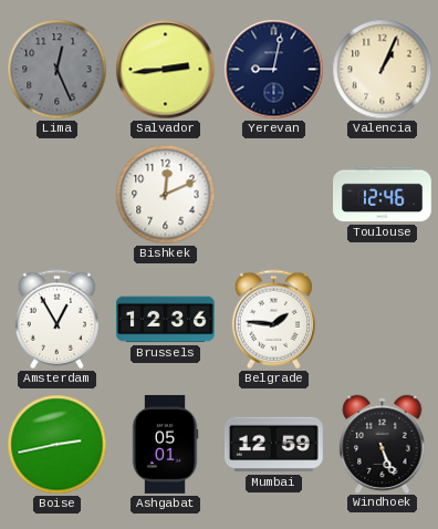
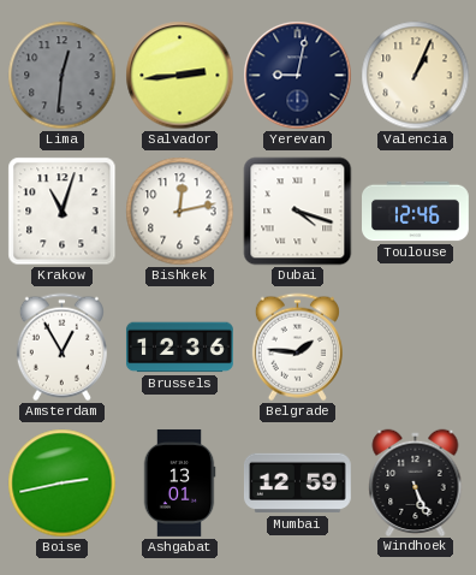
Lima: 12:26 -> 12:31 (63, 76)
Krakow: none -> 11:03 (63, 212)
Bishkek: 12:11 -> 12:13 (180, 212)
Dubai: none -> 4:18 (298, 212)
Ashgabat: 05:01 -> 13:01 (179, 484)
